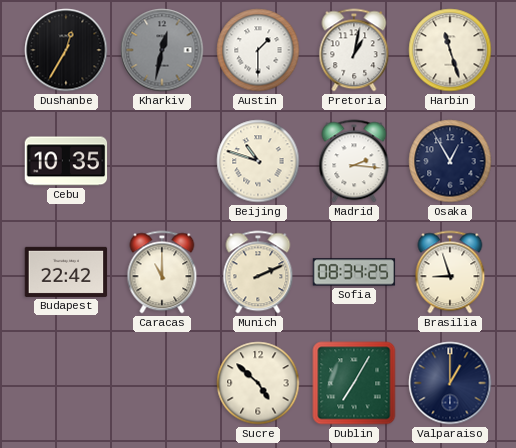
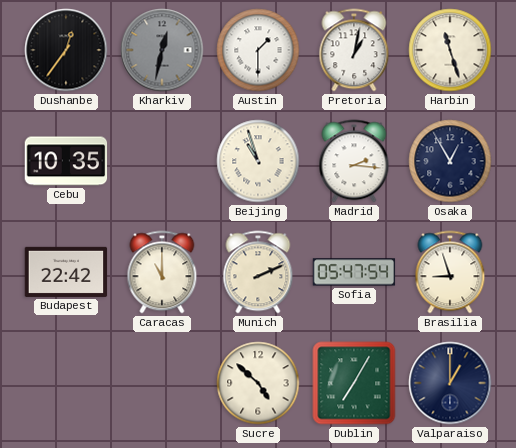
Dushanbe: 12:35 -> 12:36 (66, 50)
Beijing: 10:48 -> 10:57 (258, 161)
Sofia: 08:34 -> 05:47 (354, 272)
